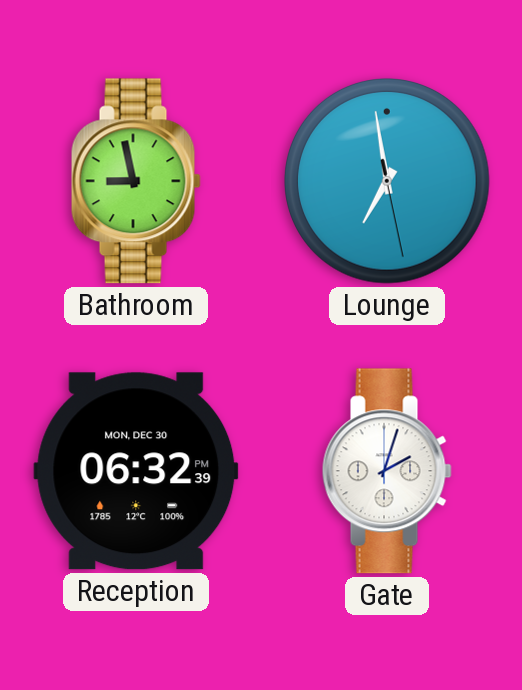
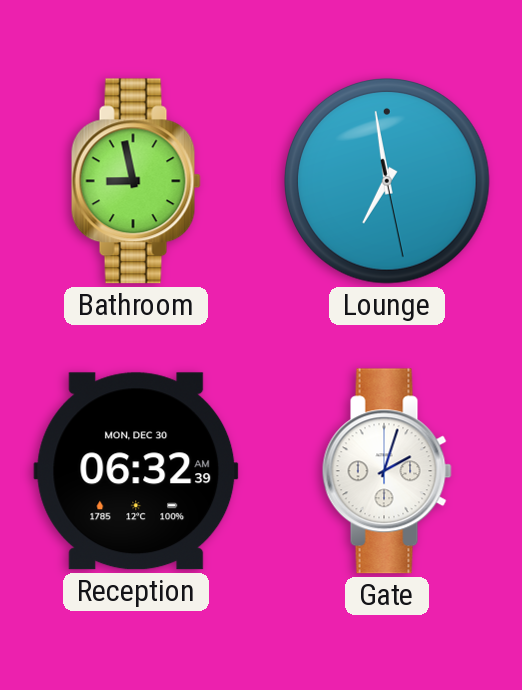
Reception: 06:32:39 PM -> 06:32:39 AM (136, 471)
